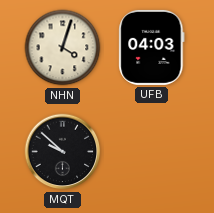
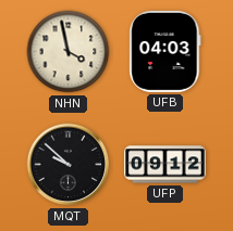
NHN: 4:03 -> 3:58 (69, 52)
UFP: none -> 09:12 (164, 165)
